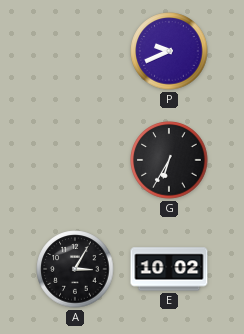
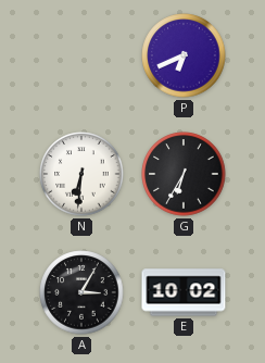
P: 9:41 -> 6:41 (184, 55)
N: none -> 6:31 (81, 174)
